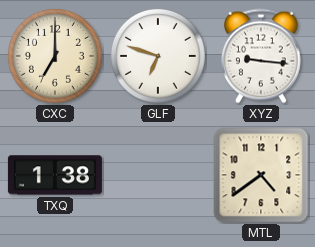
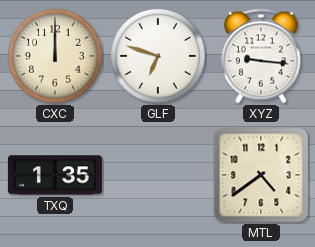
CXC: 7:00 -> 12:00 (55, 56)
TXQ: 1:38 -> 1:35 (55, 175)
